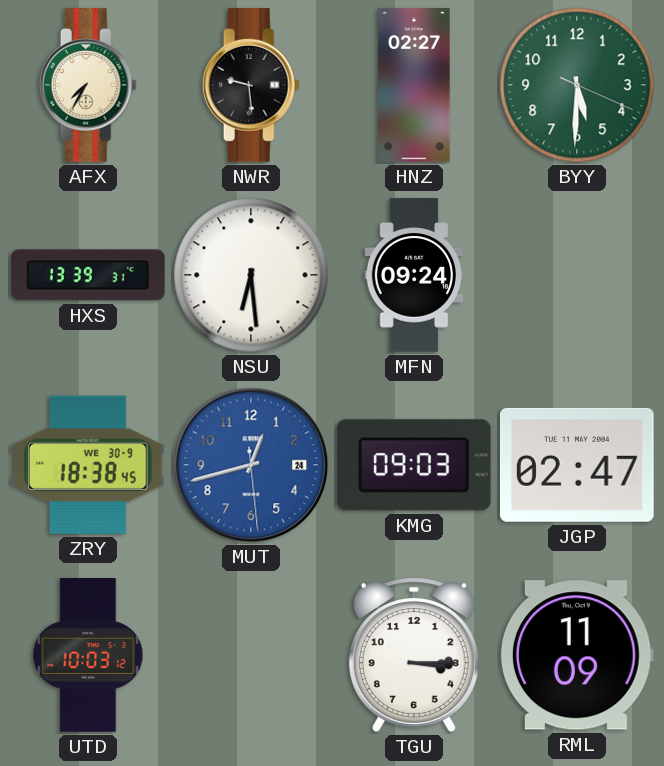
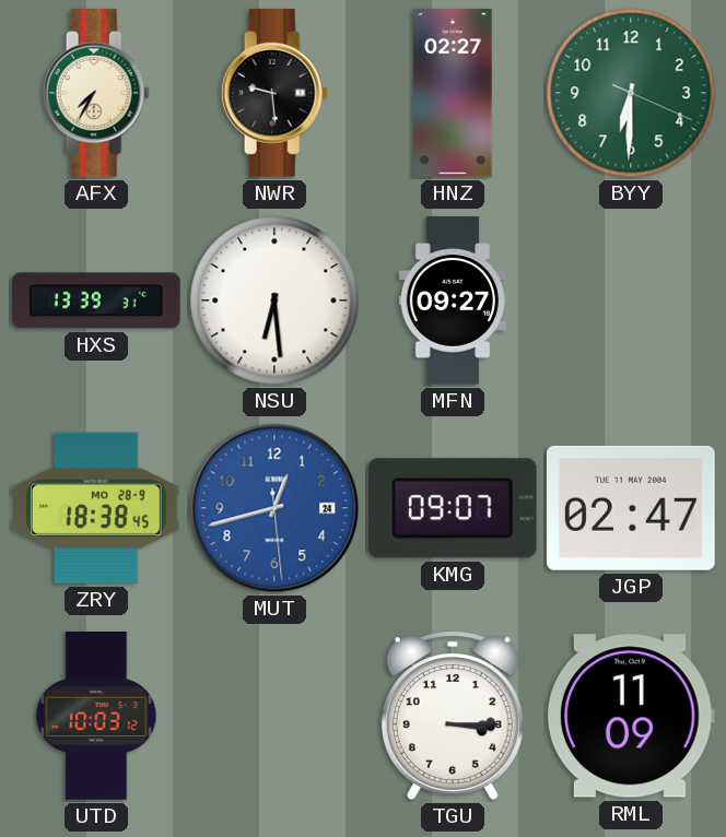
BYY: 5:30 -> 6:30 (631, 93)
MFN: 09:24 -> 09:27 (452, 300)
ZRY date: WE 30-9 -> MO 28-9 (97, 508)
KMG: 09:03 -> 09:07 (453, 508)
